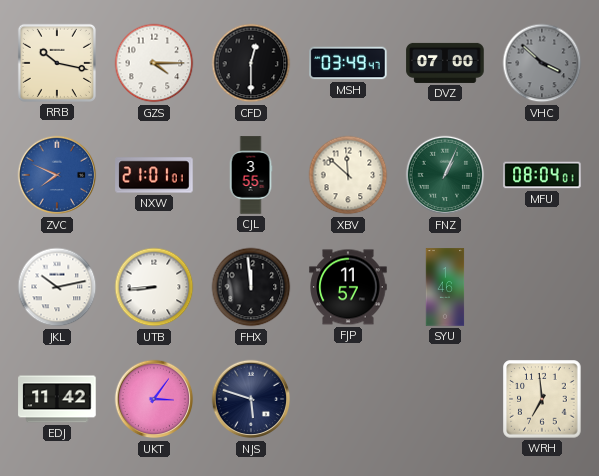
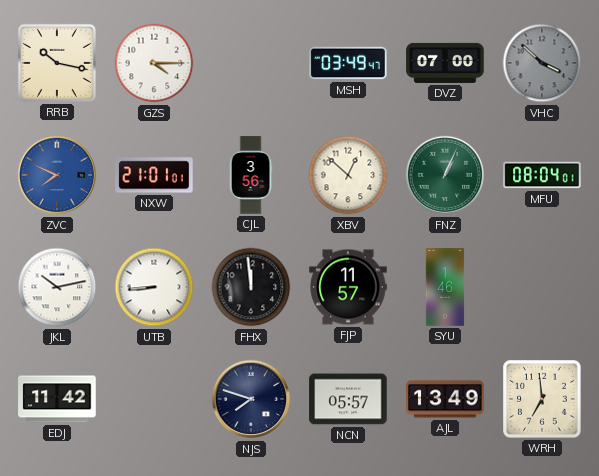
CFD: 12:30 -> none (251, 63)
CJL: 3:55 -> 3:56 (251, 175)
XBV: 11:52 -> 12:52 (348, 175)
UKT: 3:06 -> none (154, 399)
NJS: 5:48 -> 7:48 (251, 399)
NCN: none -> 05:57 (348, 399)
AJL: none -> 13:49 (445, 399)
